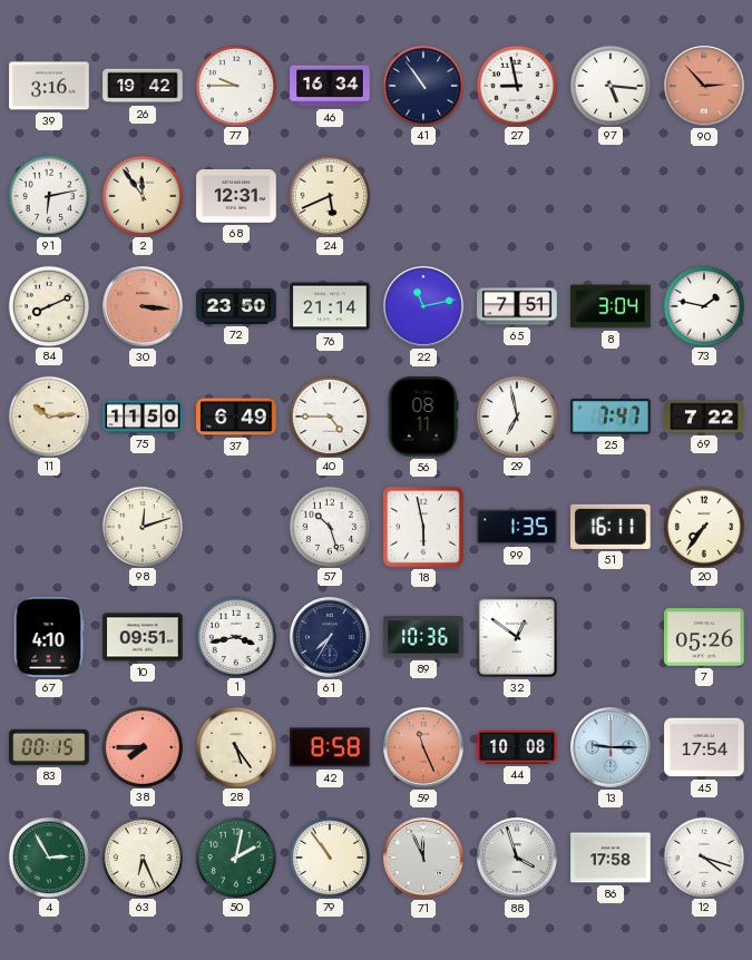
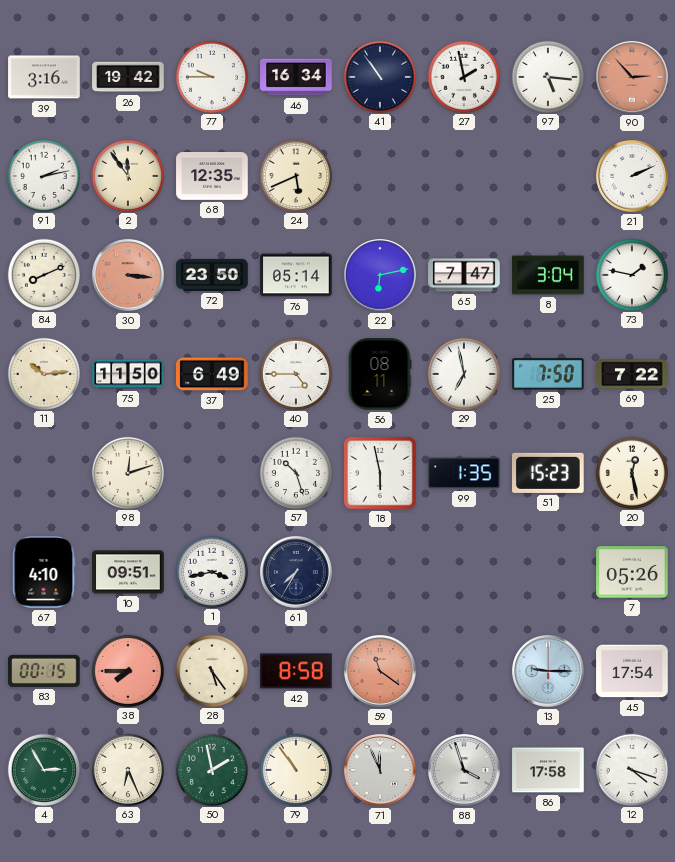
27: 8:58 -> 1:58 (463, 76)
91: 6:13 -> 2:13 (43, 175)
68: 12:31 -> 12:35 (212, 177)
21: none -> 2:11 (632, 176)
76: 21:14 -> 05:14 (296, 275)
22: 11:13 -> 6:13 (380, 275)
65: 7:51 -> 7:47 (464, 275)
25: 7:47 -> 7:50 (548, 374)
51: 16:11 -> 15:23 (548, 473)
20: 7:36 -> 12:28 (631, 472)
89: 10:36 -> none (423, 637)
32: 12:51 -> none (517, 637)
59: 11:26 -> 11:21 (380, 671)
44: 10:08 -> none (517, 747)
50: 2:02 -> 1:58 (211, 769)
